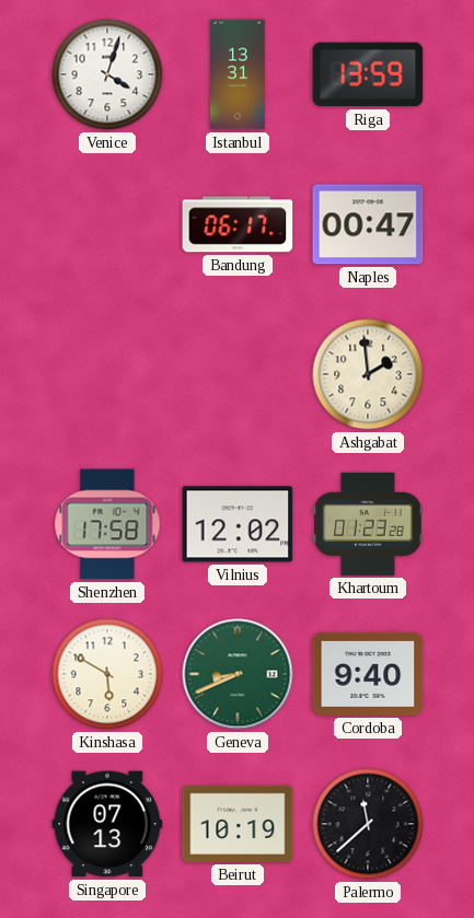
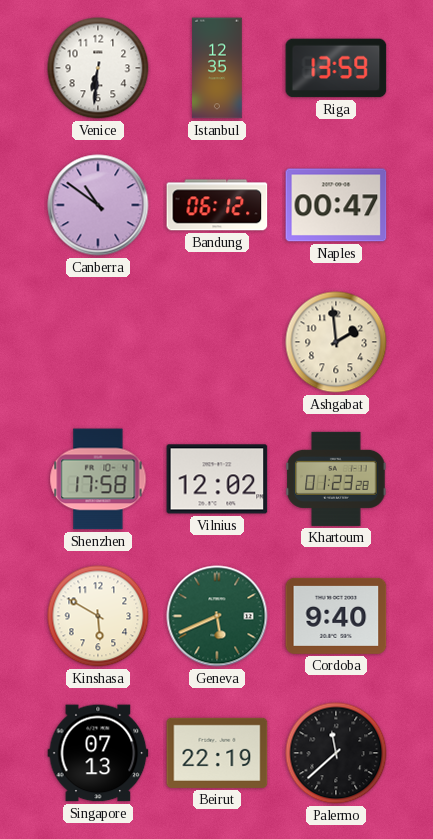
Venice: 4:03 -> 6:31 (98, 68)
Istanbul: 13:31 -> 12:35 (217, 68)
Canberra: none -> 10:51 (98, 205)
Bandung: 06:17 -> 06:12 (217, 205)
Geneva: 8:41 -> 5:41 (217, 616)
Beirut: 10:19 -> 22:19 (217, 753)
